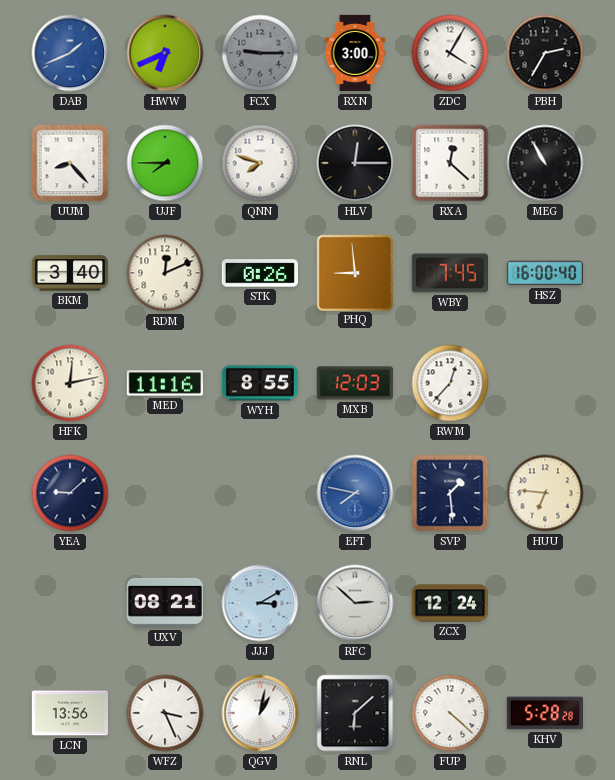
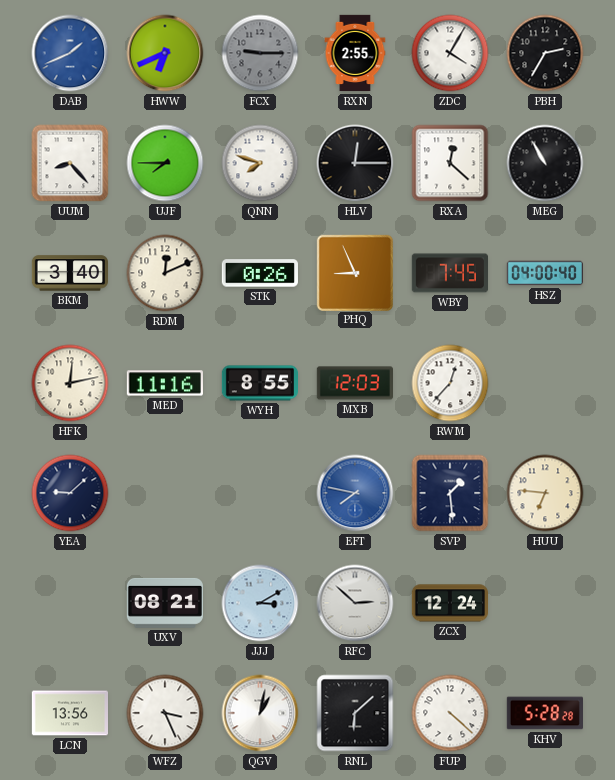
RXN: 3:00 -> 2:55 (355, 53)
PHQ: 8:59 -> 8:56 (354, 272)
HSZ: 16:00 -> 04:00 (544, 273)
